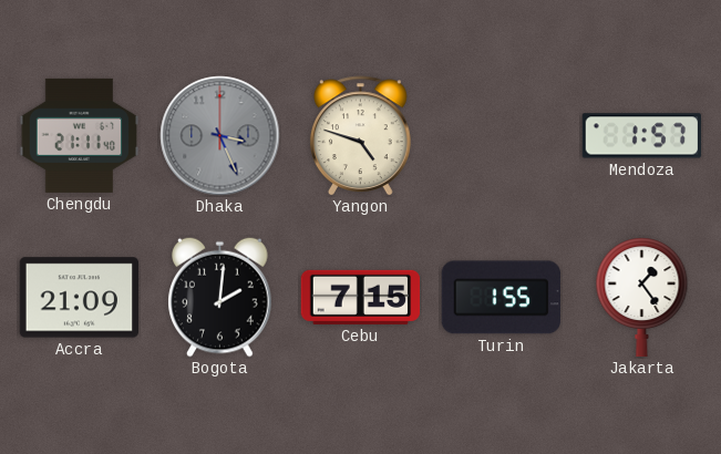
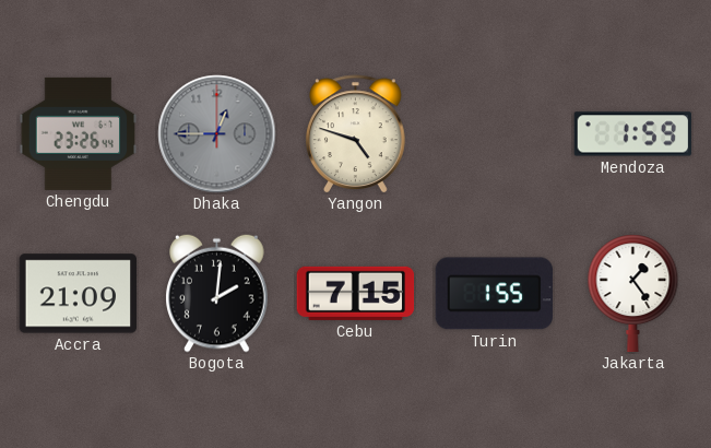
Chengdu: 21:11 -> 23:26 (79, 133)
Dhaka: 3:26 -> 12:45 (217, 134)
Mendoza: 1:57 -> 1:59 (633, 134)
